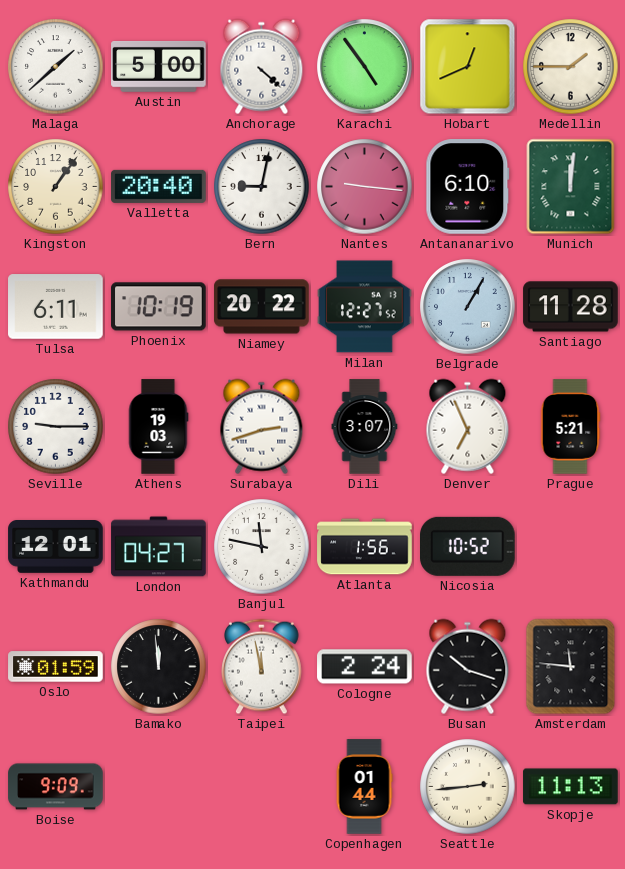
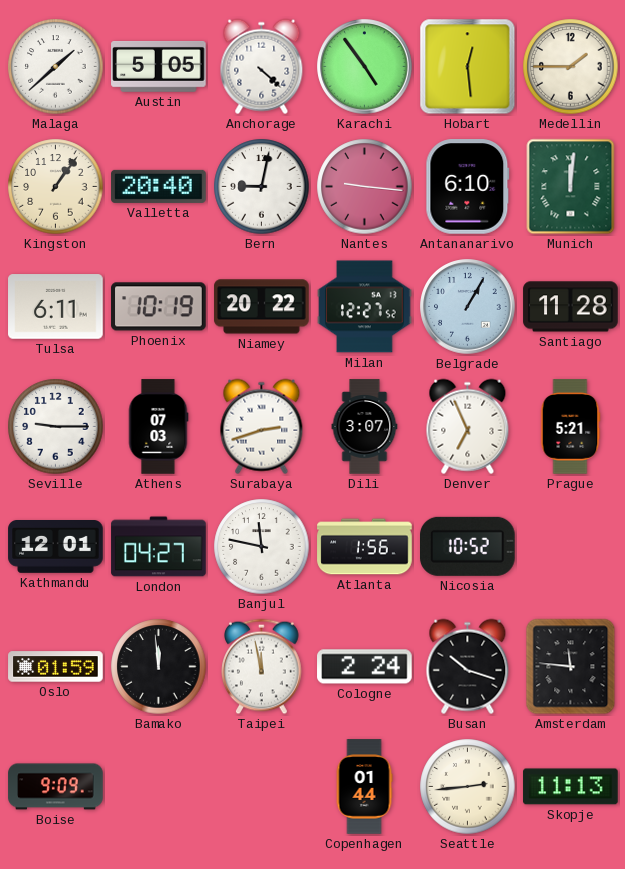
Austin: 5:00 -> 5:05 (159, 66)
Hobart: 12:41 -> 12:29 (468, 67)
Athens: 19:03 -> 07:03 (158, 427)
